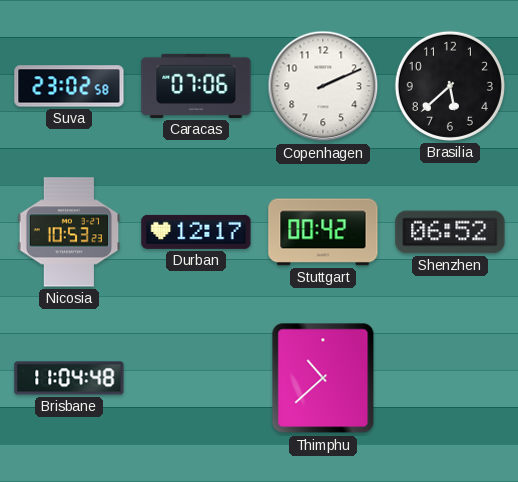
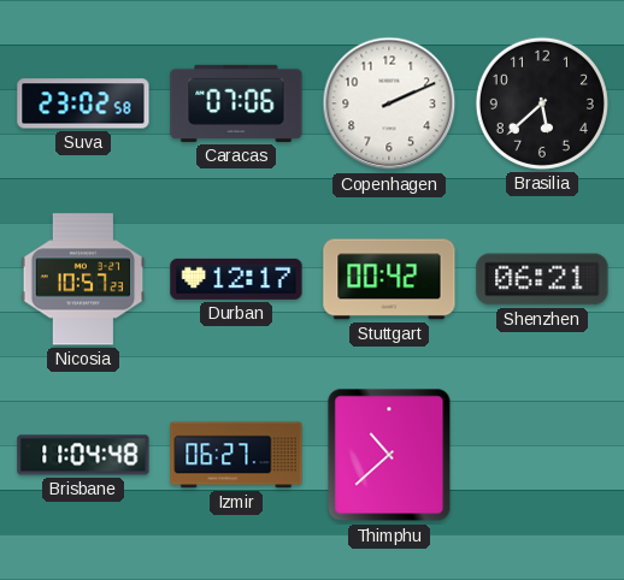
Nicosia: 10:53 -> 10:57 (83, 279)
Shenzhen: 06:52 -> 06:21 (542, 279)
Izmir: none -> 06:27 (236, 455)
